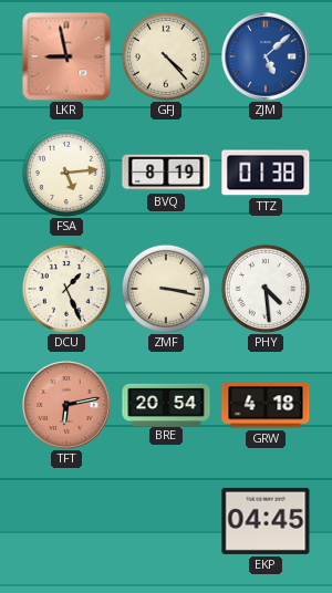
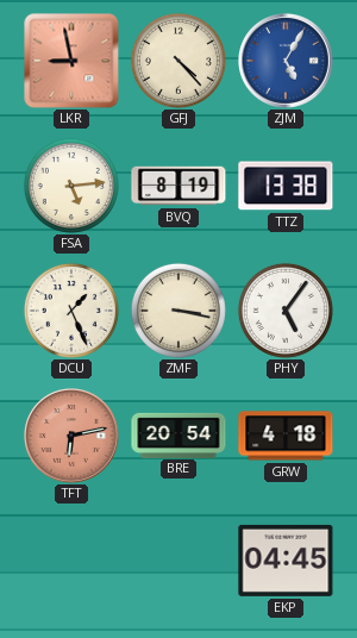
ZJM: 5:08 -> 5:05 (287, 61)
TTZ: 01:38 -> 13:38 (286, 186)
PHY: 4:29 -> 5:06 (286, 311)
